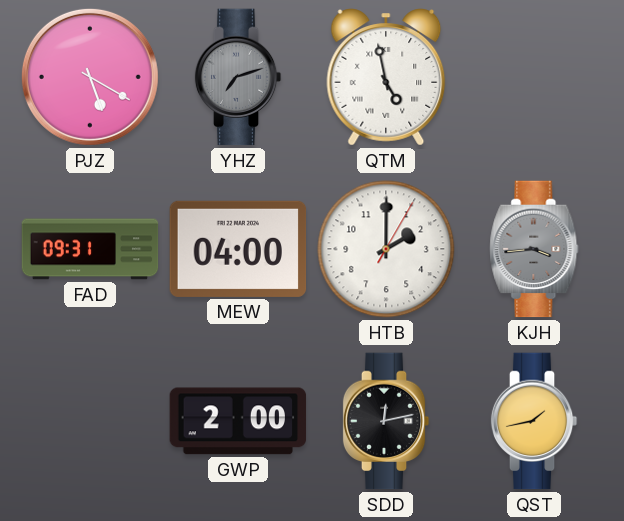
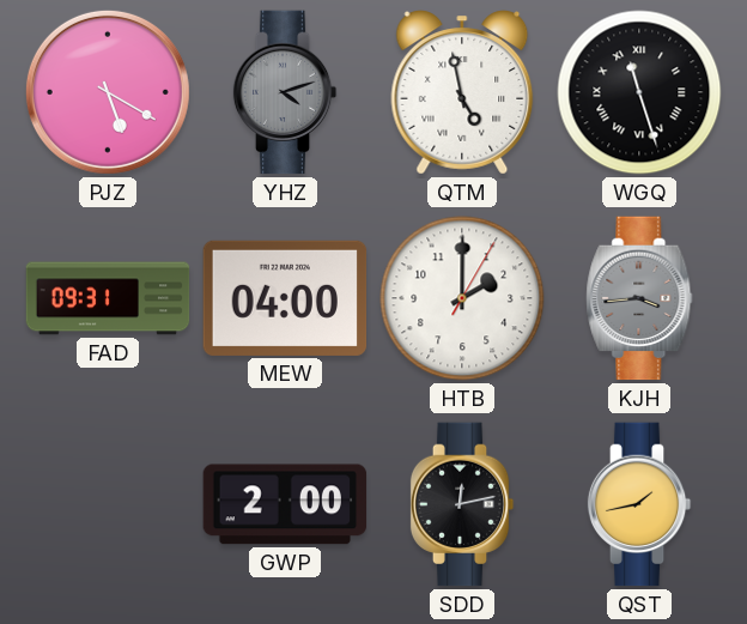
YHZ: 7:12 -> 4:12 (285, 92)
WGQ: none -> 11:27 (639, 92)
